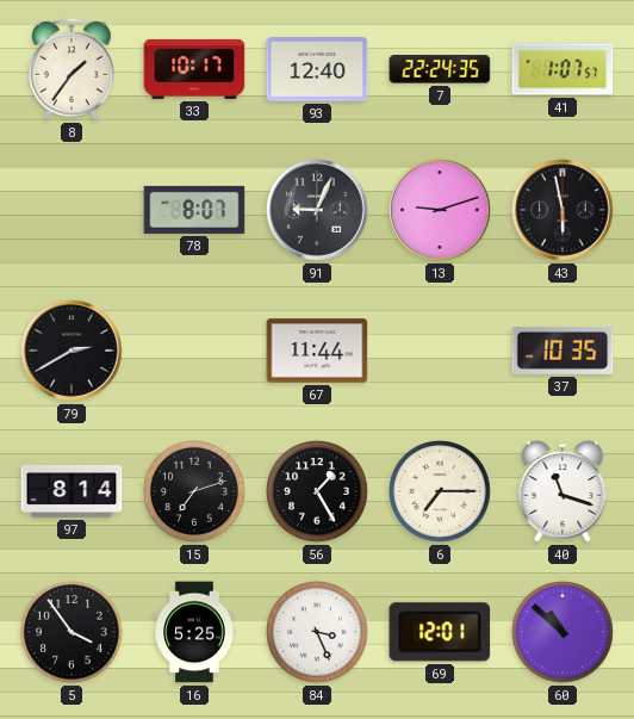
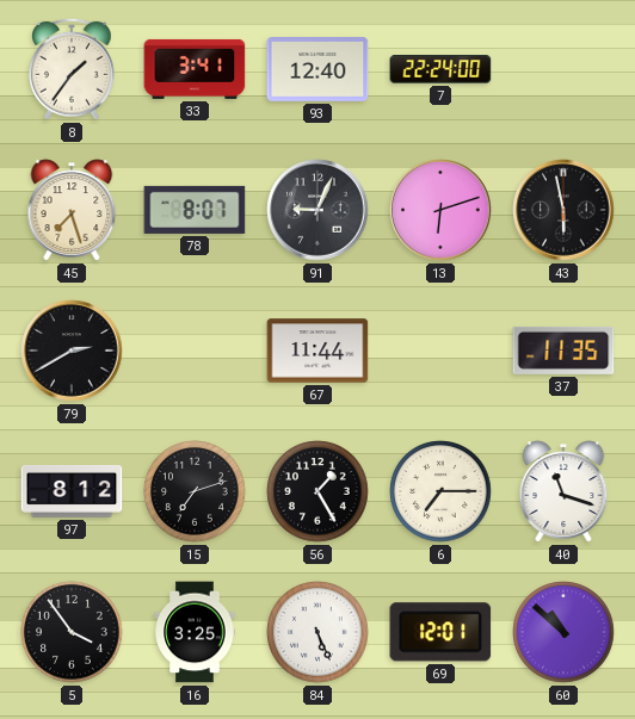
33: 10:17 -> 3:41 (195, 69)
7: 22:24:35 -> 22:24:00 (440, 69)
41: 1:07 -> none (562, 69)
45: none -> 7:27 (72, 210)
13: 9:12 -> 6:12 (440, 210)
37: 10:35 -> 11:35 (563, 351)
97: 8:14 -> 8:12 (72, 491)
16: 5:25 -> 3:25 (195, 632)
84: 3:26 -> 5:26 (317, 632)
